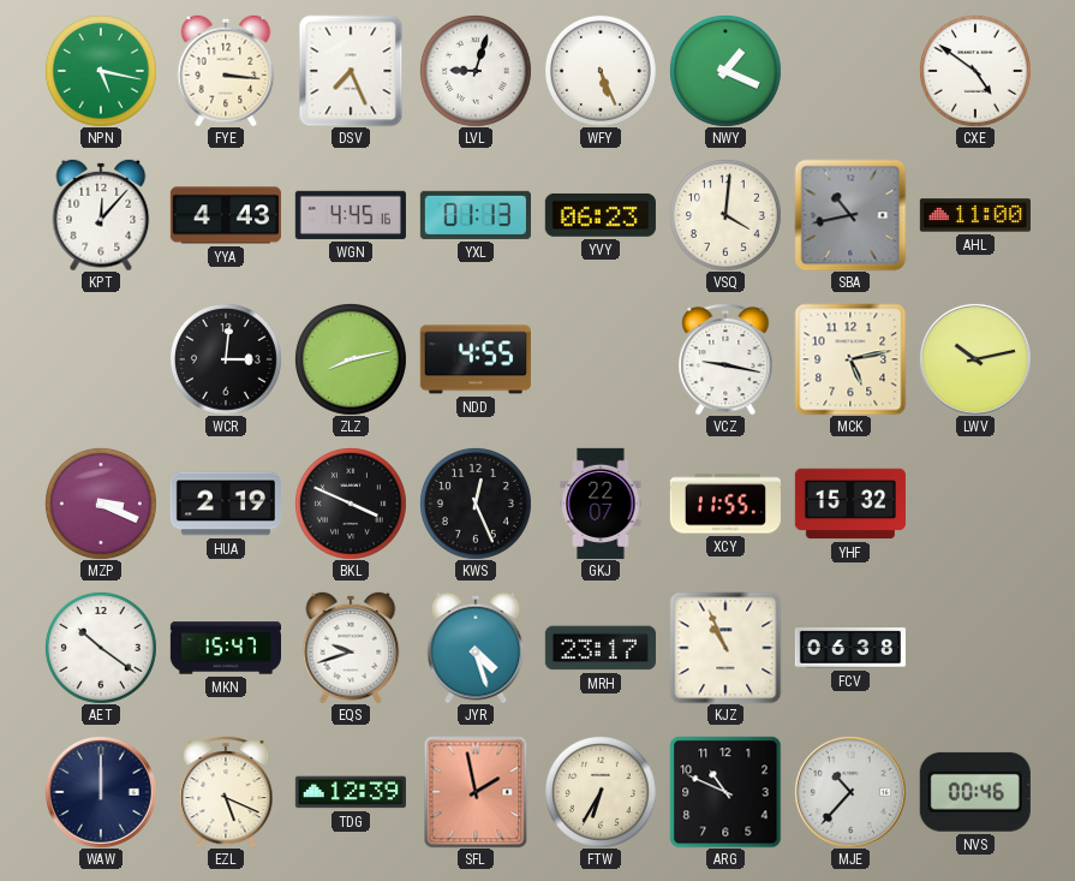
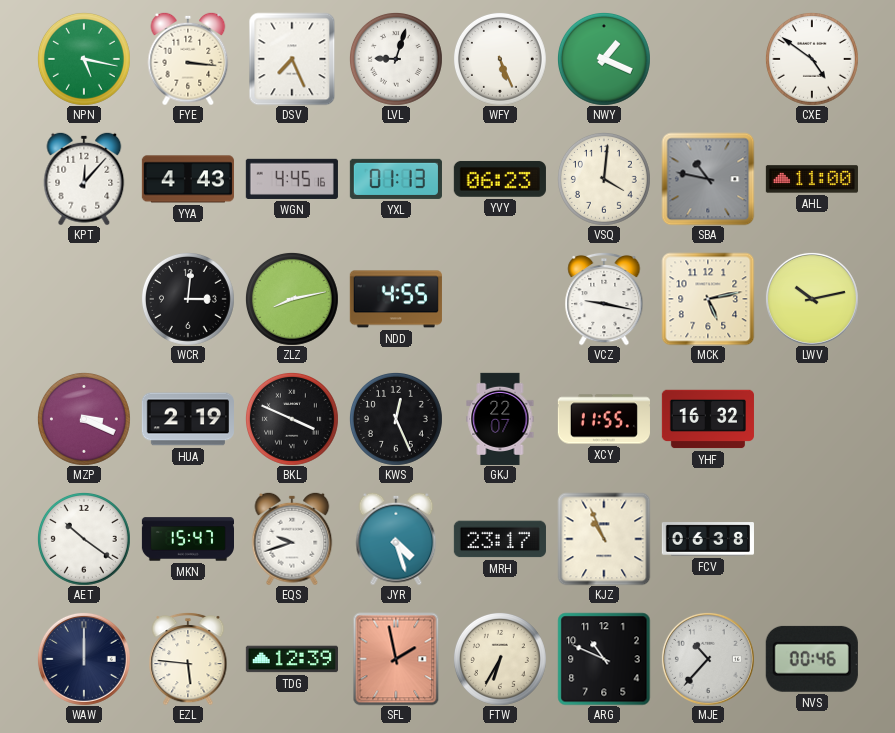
SBA: 10:43 -> 10:47 (708, 179)
YHF: 15:32 -> 16:32 (708, 419)
EZL: 5:19 -> 5:46 (188, 659)
